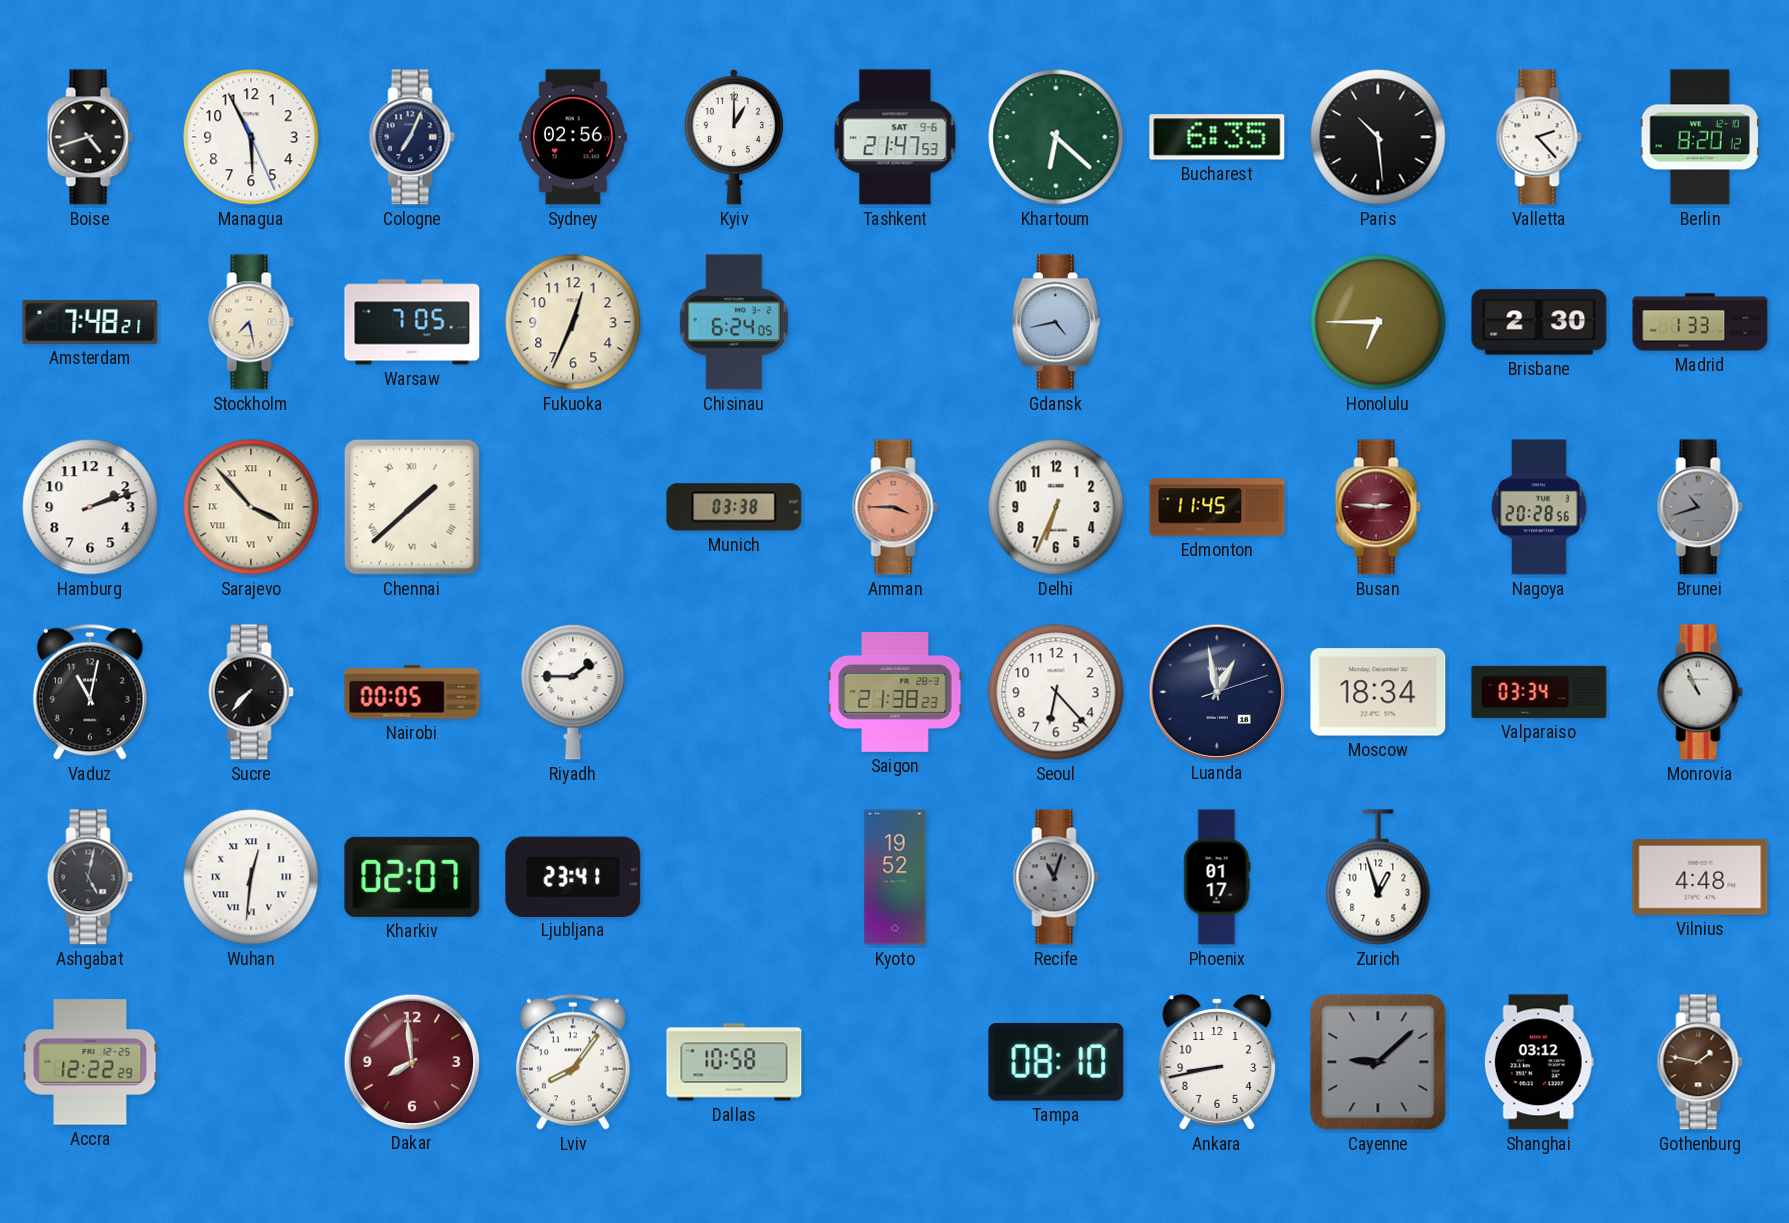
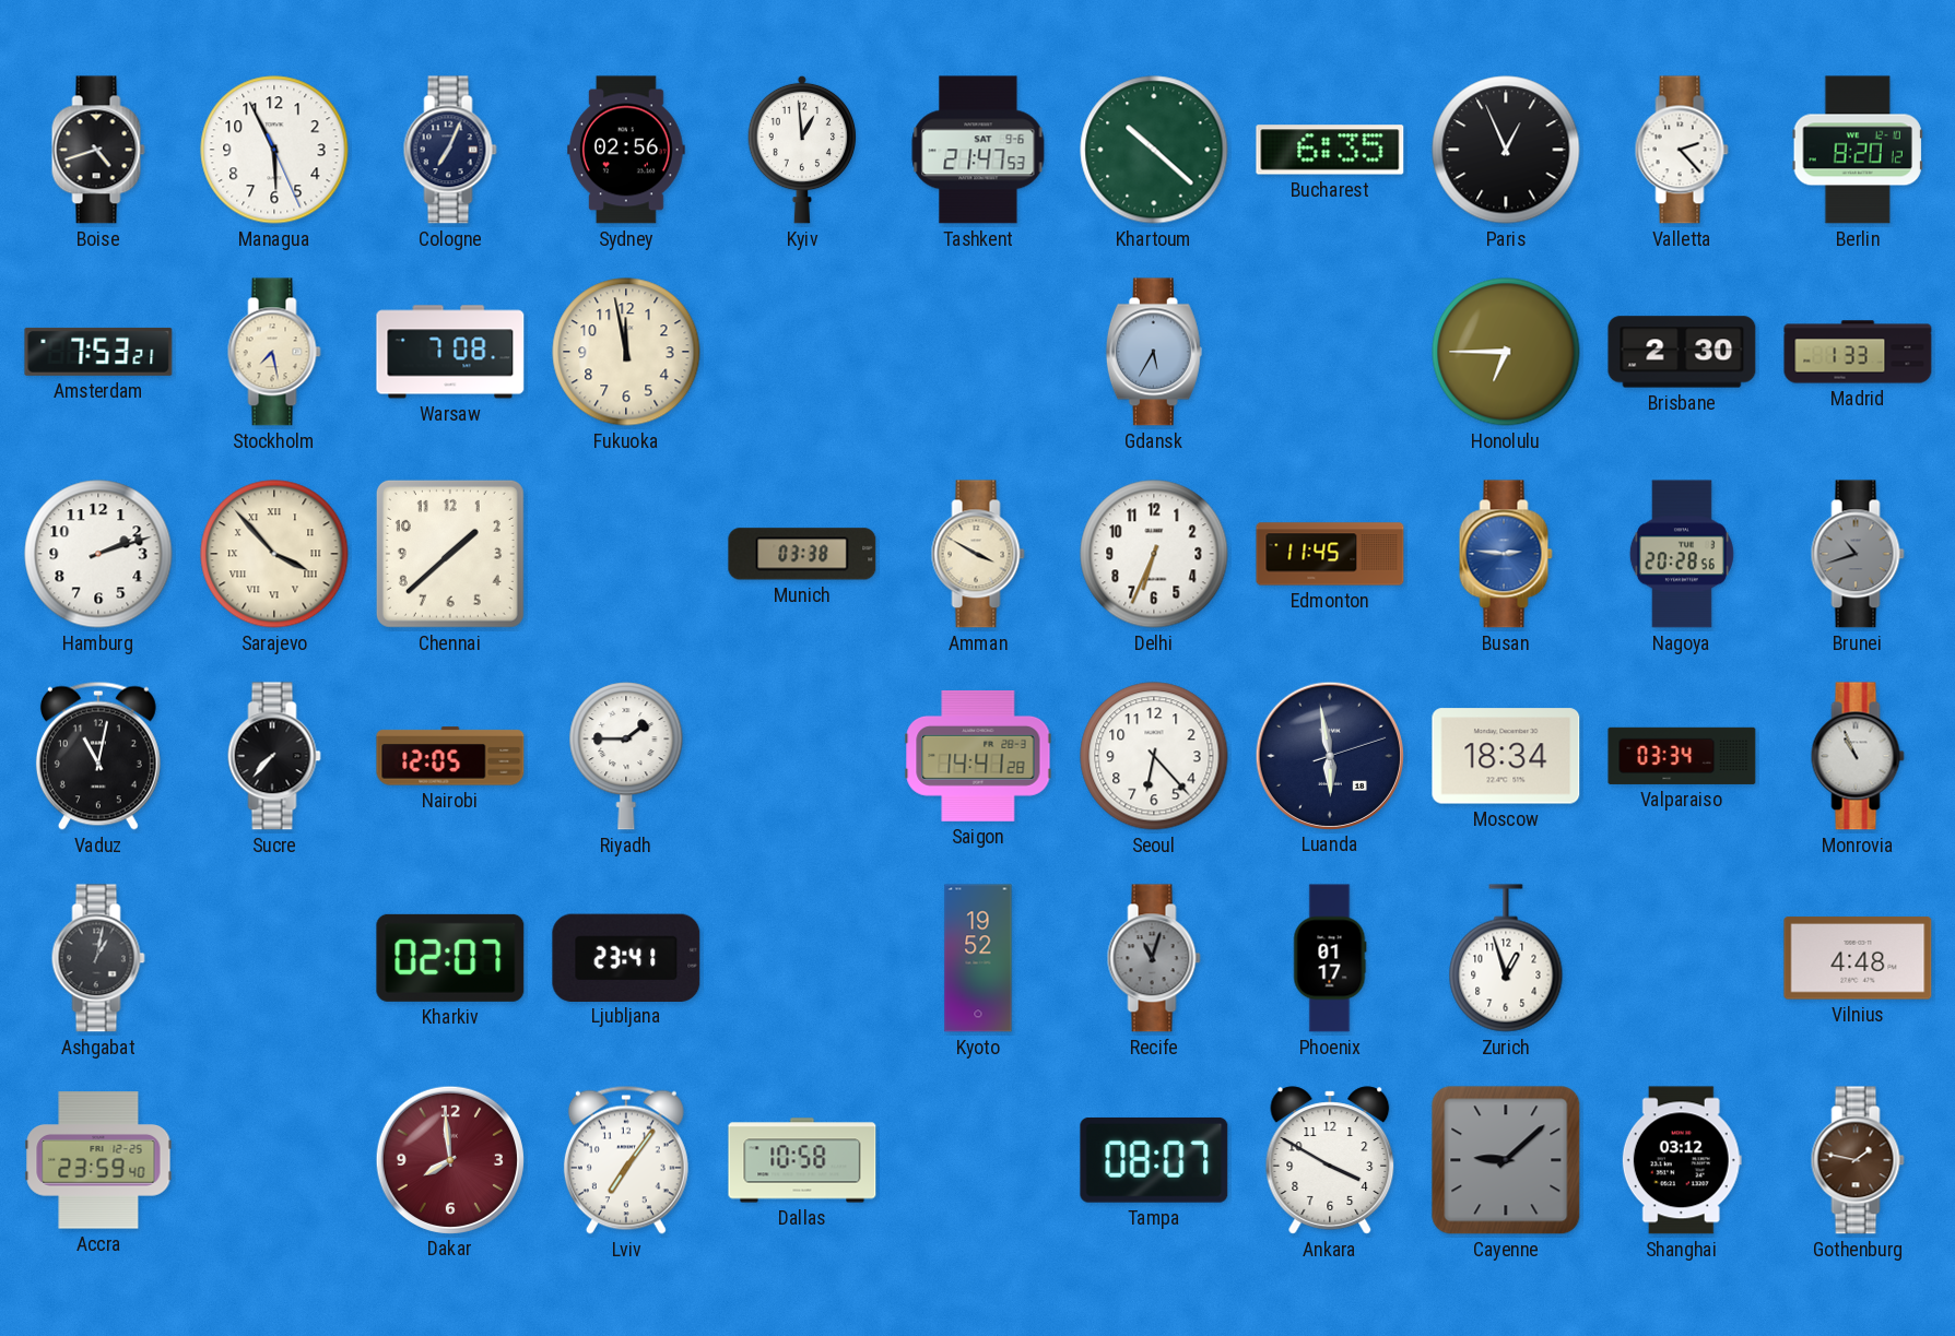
Kyiv: 1:00 -> 12:59 (802, 150)
Khartoum: 6:22 -> 10:22 (1154, 150)
Paris: 10:29 -> 12:56 (1506, 150)
Amsterdam: 7:48 -> 7:53 (98, 352)
Warsaw: 7:05 -> 7:08 (450, 352)
Fukuoka: 12:34 -> 11:58 (626, 352)
Chisinau: 6:24 -> none (733, 322)
Gdansk: 4:43 -> 5:35 (1154, 352)
Chennai numerals: Roman -> Arabic (450, 554)
Amman: 3:45 -> 3:50 (978, 554)
Amman dial: salmon -> cream (978, 554)
Busan dial: burgundy -> blue (1506, 554)
Nairobi: 00:05 -> 12:05 (450, 756)
Saigon: 21:38 -> 14:41 (978, 756)
Luanda: 12:58 -> 5:58 (1329, 755)
Ashgabat: 5:02 -> 1:02 (98, 958)
Wuhan: 12:31 -> none (251, 877)
Accra: 12:22 -> 23:59 (98, 1160)
Lviv: 8:06 -> 7:06 (626, 1160)
Tampa: 08:10 -> 08:07 (1154, 1160)
Ankara: 8:43 -> 3:50 (1330, 1160)
